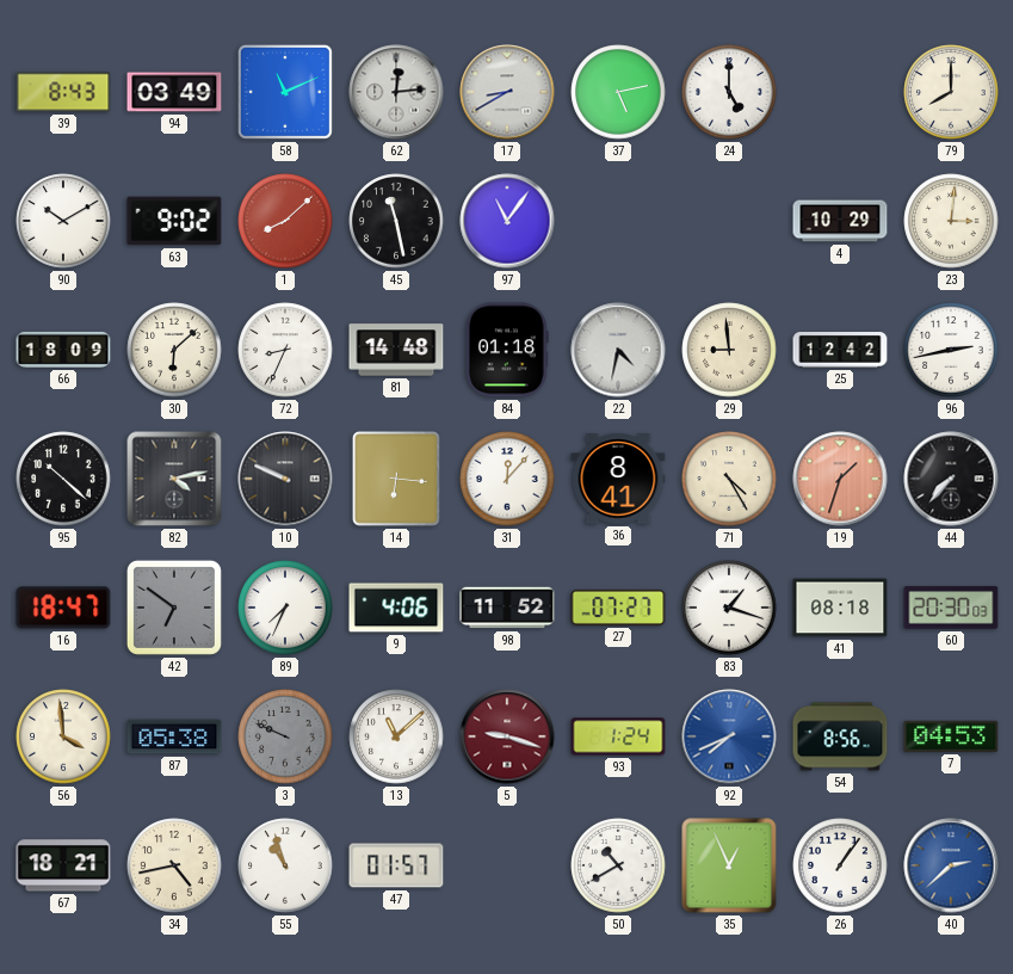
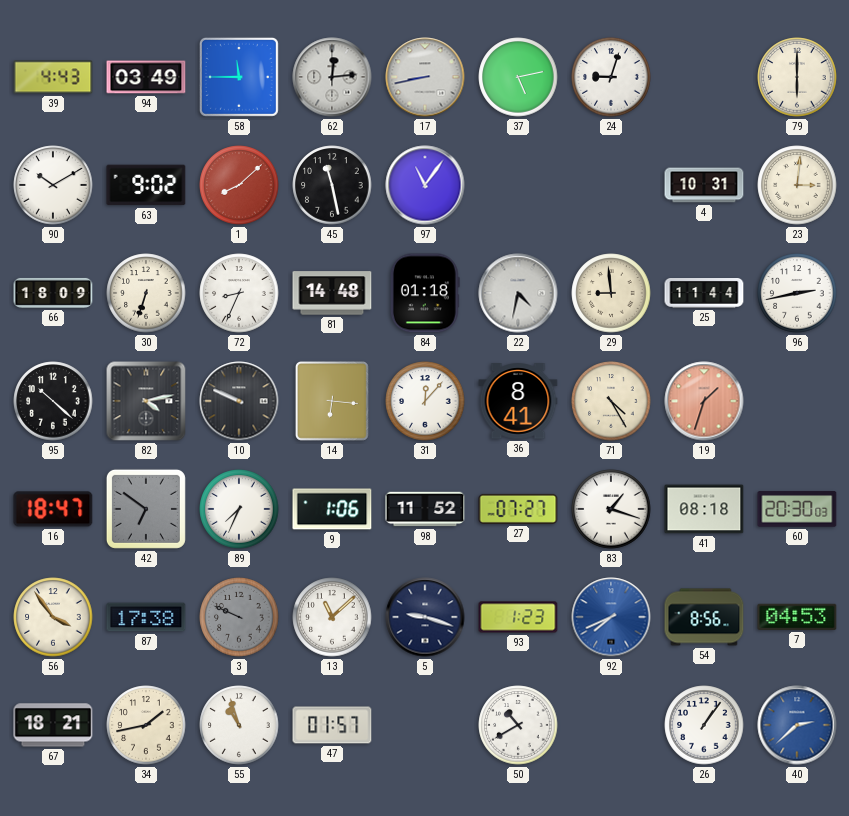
39: 8:43 -> 4:43 (53, 77)
58: 11:11 -> 11:45 (239, 77)
17: 8:40 -> 8:43 (425, 77)
24: 5:00 -> 9:03 (611, 77)
79: 8:00 -> 6:00 (797, 77)
4: 10:29 -> 10:31 (704, 185)
30: 6:08 -> 6:33 (146, 293)
25: 12:42 -> 11:44 (704, 294)
44: 7:37 -> none (951, 479)
9: 4:06 -> 1:06 (332, 509)
56: 3:59 -> 3:54 (53, 617)
87: 05:38 -> 17:38 (146, 617)
5 dial: burgundy -> navy (425, 617)
93: 1:24 -> 1:23 (518, 617)
34: 4:43 -> 1:43 (146, 725)
35: 12:56 -> none (729, 865)
